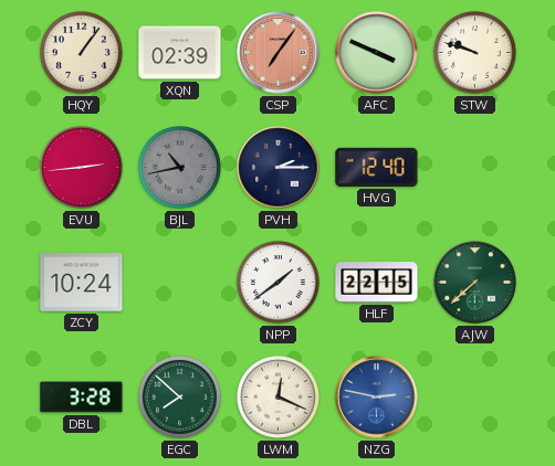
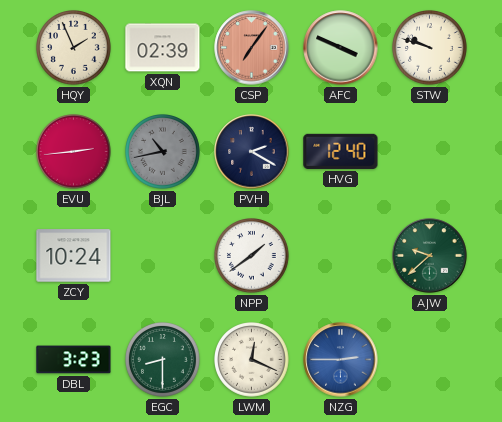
HQY: 1:06 -> 1:56 (74, 48)
PVH: 2:15 -> 2:20 (252, 152)
HLF: 22:15 -> none (377, 283)
AJW: 7:38 -> 9:38 (430, 256)
DBL: 3:28 -> 3:23 (74, 360)
EGC: 7:52 -> 8:30 (163, 360)
NZG: 2:47 -> 2:45 (341, 360)
